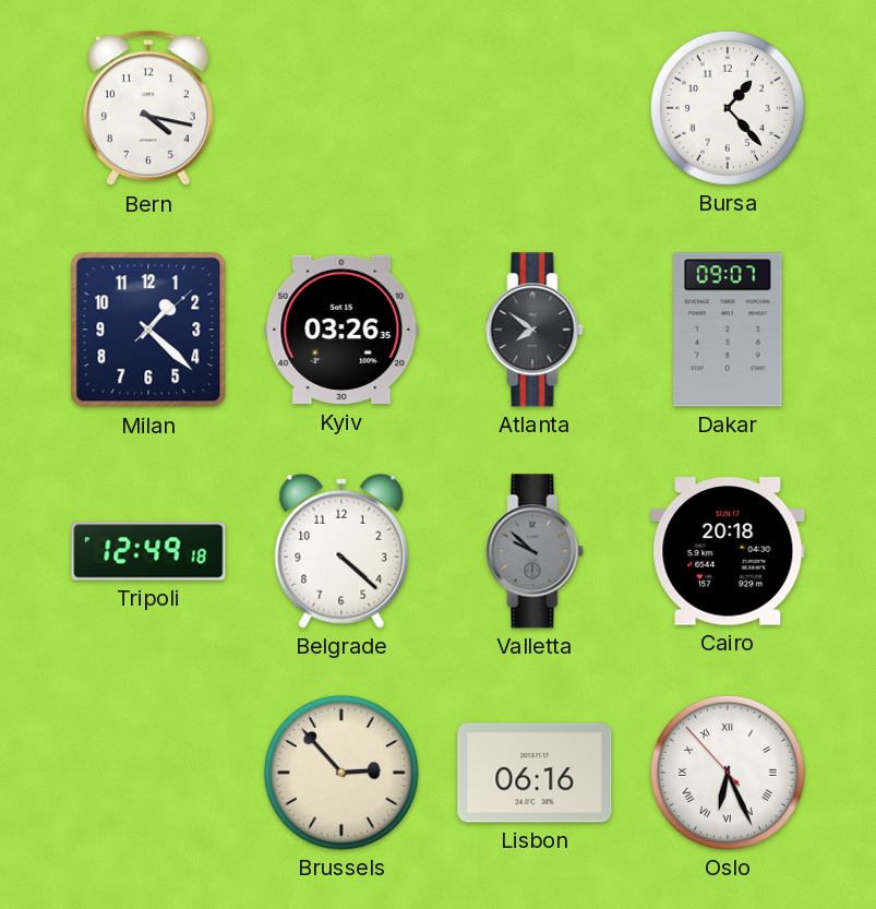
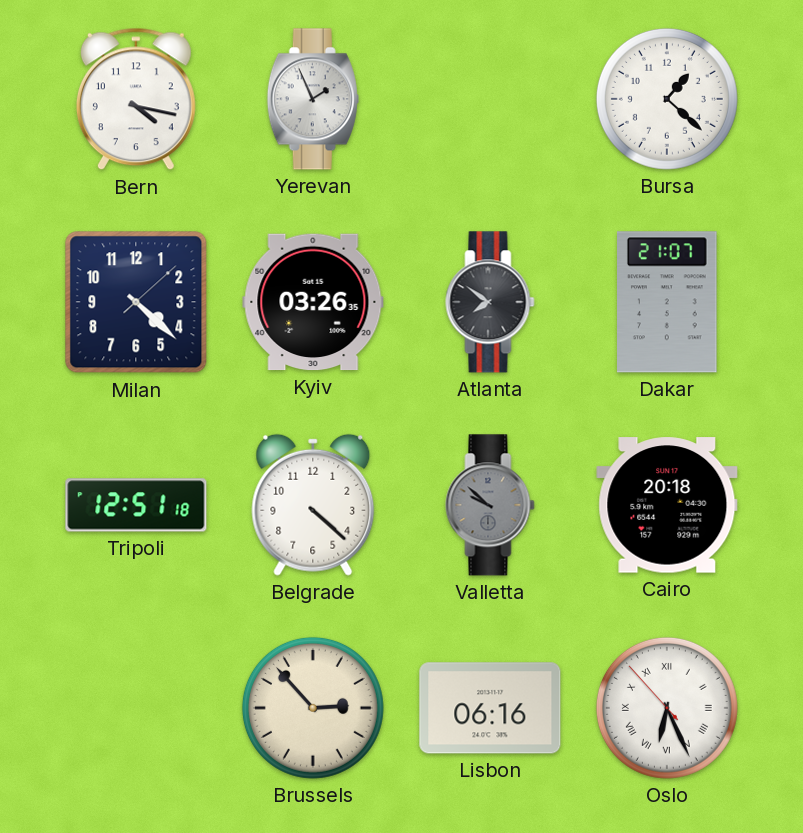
Yerevan: none -> 1:56 (313, 99)
Bursa: 1:23 -> 1:22 (667, 99)
Milan: 1:22 -> 4:22 (136, 302)
Dakar: 09:07 -> 21:07 (668, 302)
Tripoli: 12:49 -> 12:51 (136, 505)
